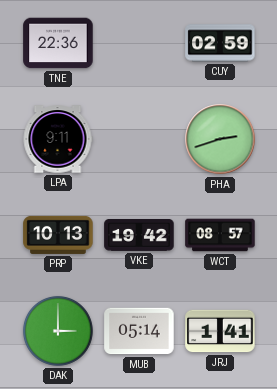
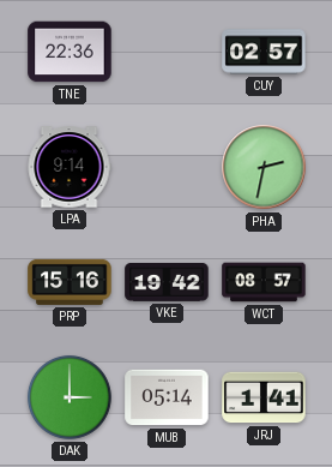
CUY: 02:59 -> 02:57 (264, 52)
LPA: 9:11 -> 9:14 (70, 167)
PHA: 2:42 -> 2:32 (264, 167)
PRP: 10:13 -> 15:16 (70, 282)
